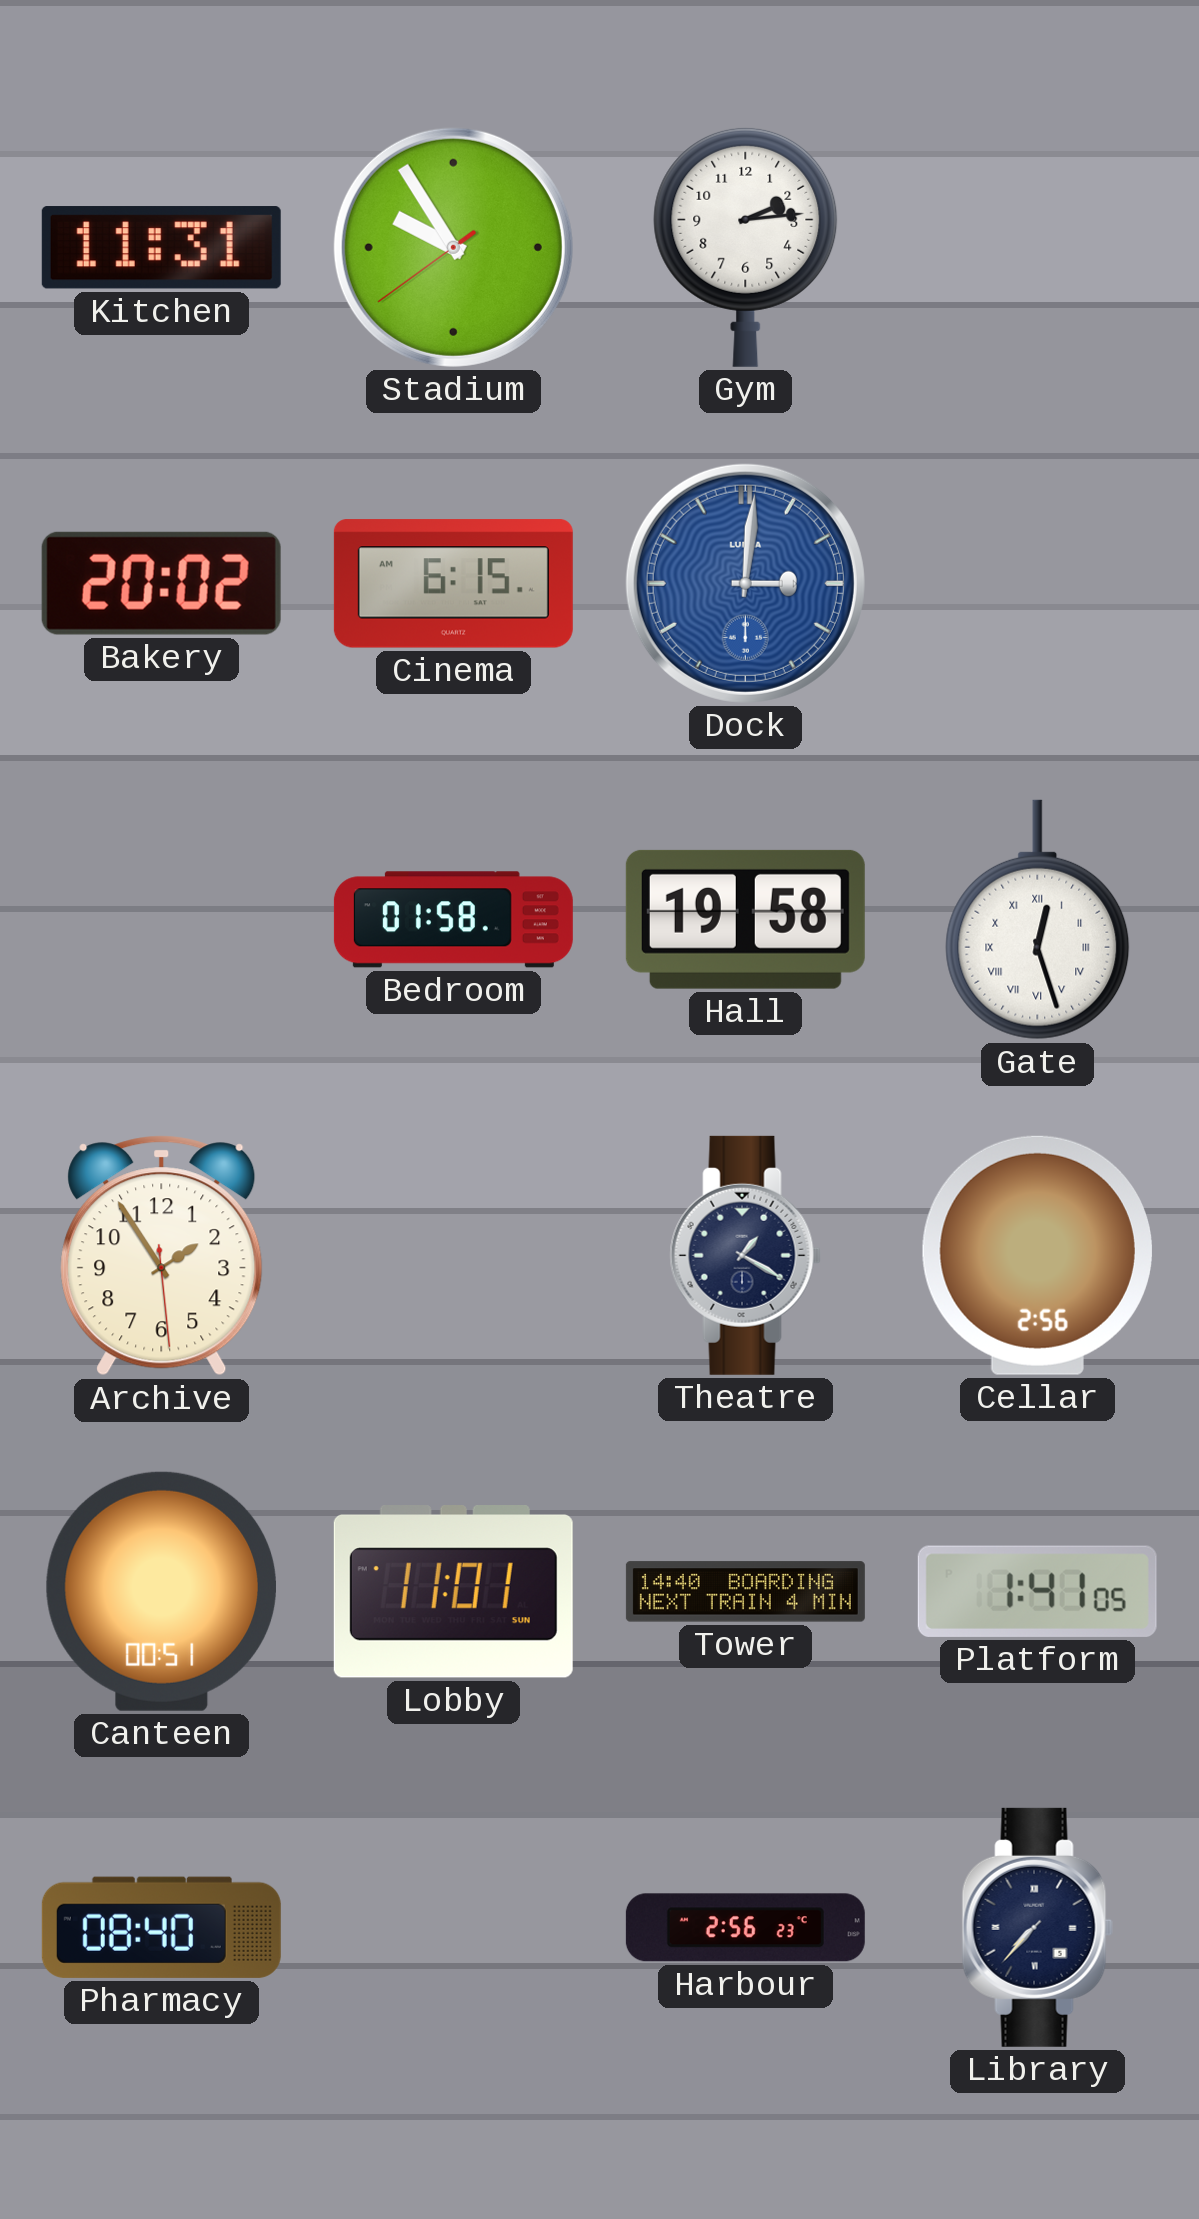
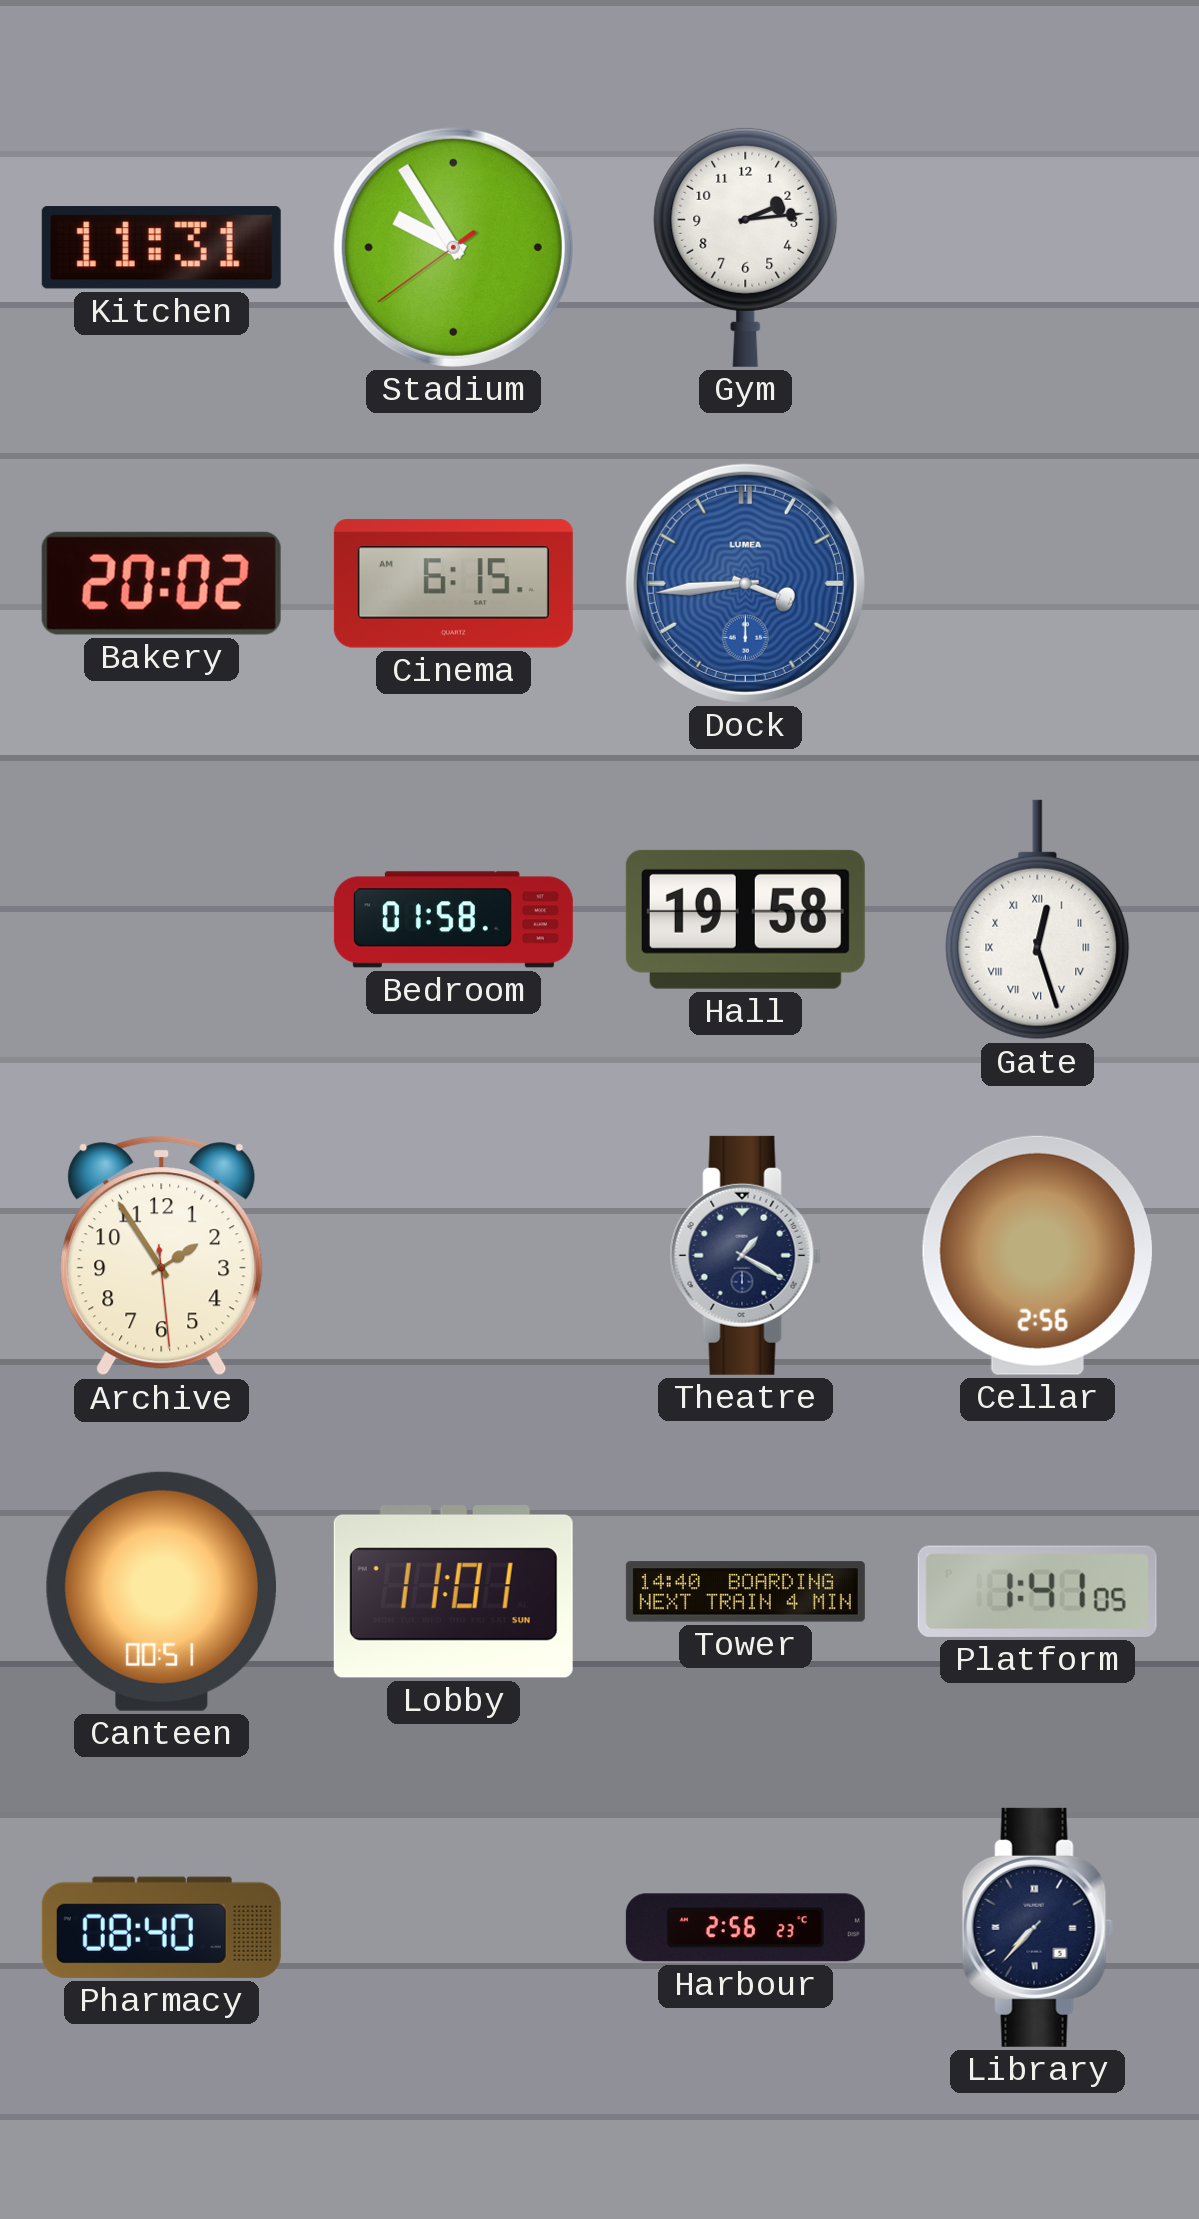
Dock: 3:01 -> 3:44 (745, 583)
